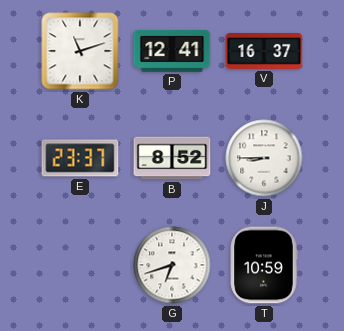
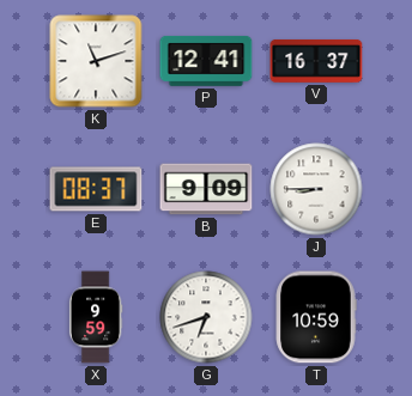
E: 23:37 -> 08:37 (96, 189)
B: 8:52 -> 9:09 (206, 189)
X: none -> 9:59 (96, 317)
